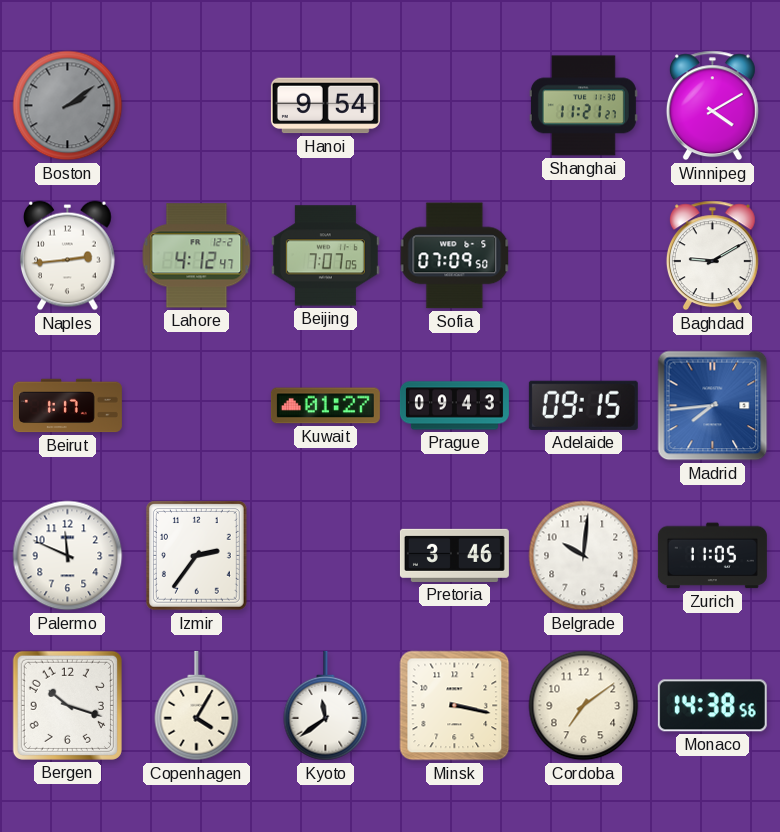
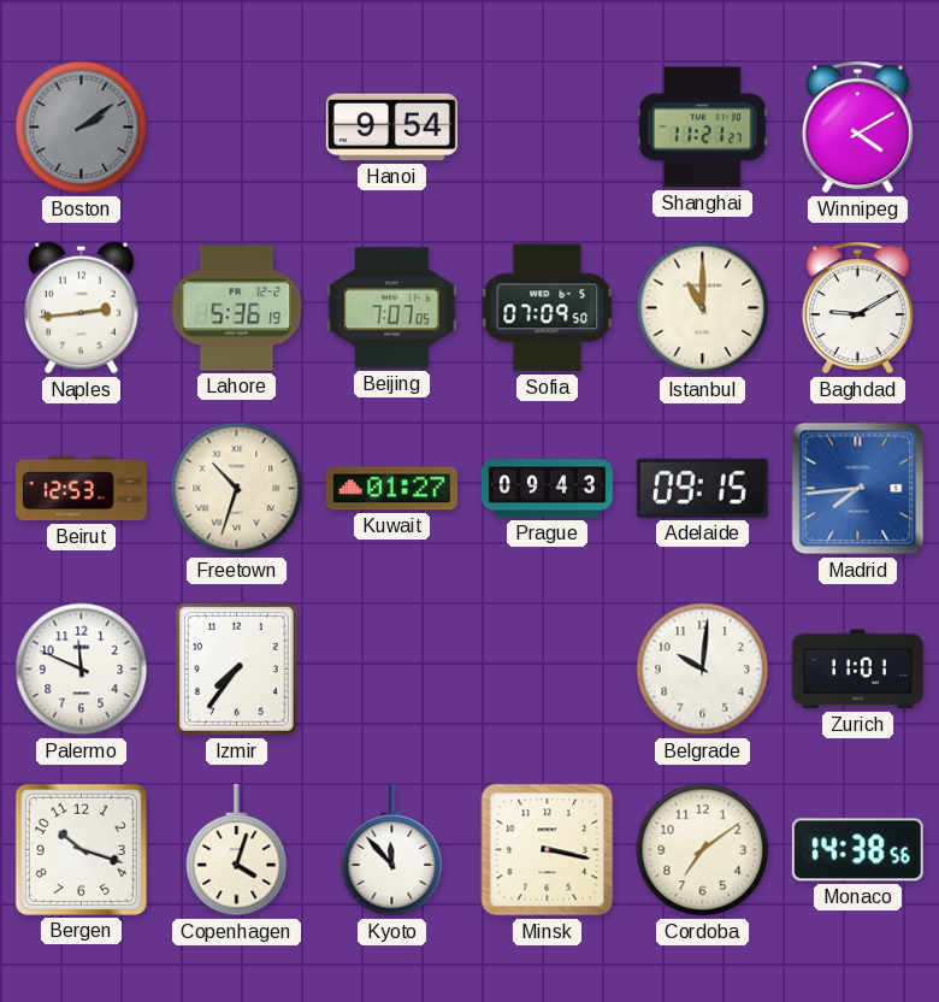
Lahore: 4:12 -> 5:36 (237, 308)
Istanbul: none -> 11:00 (703, 308)
Beirut: 1:17 -> 12:53 (81, 489)
Freetown: none -> 10:33 (237, 489)
Izmir: 2:36 -> 7:36 (236, 670)
Pretoria: 3:46 -> none (454, 555)
Zurich: 11:05 -> 11:01 (857, 670)
Copenhagen: 4:05 -> 4:03 (237, 850)
Kyoto: 11:39 -> 11:53 (392, 850)
